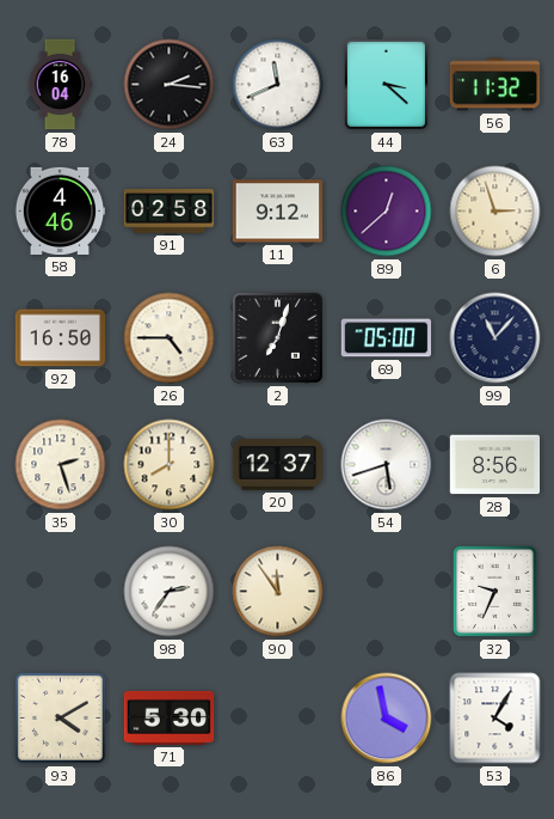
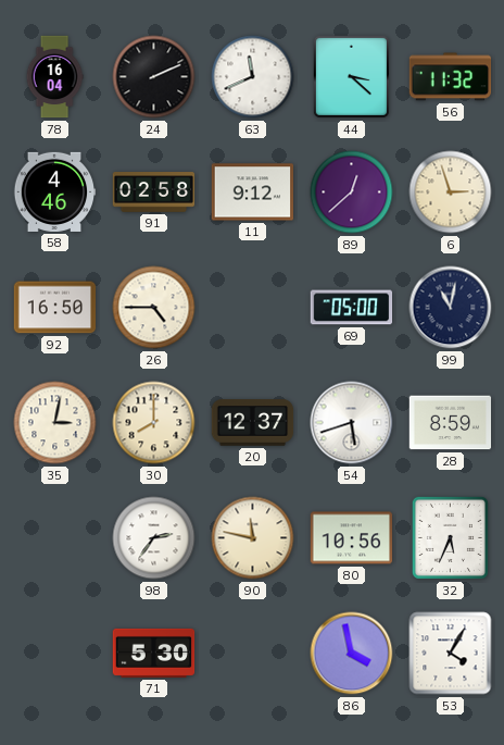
24: 2:16 -> 2:11 (154, 77)
2: 7:03 -> none (277, 337)
99: 11:07 -> 11:02 (451, 308)
35: 2:27 -> 3:02 (55, 423)
28: 8:56 -> 8:59 (451, 423)
90: 11:54 -> 11:47 (253, 538)
80: none -> 10:56 (352, 538)
32: 9:34 -> 5:34 (450, 537)
93: 4:10 -> none (60, 717)
